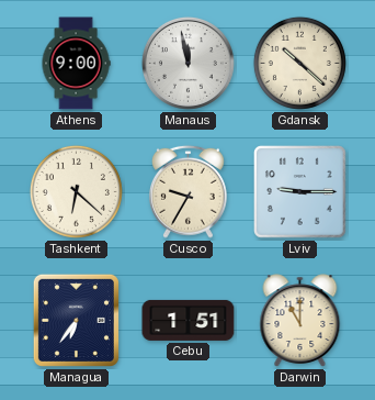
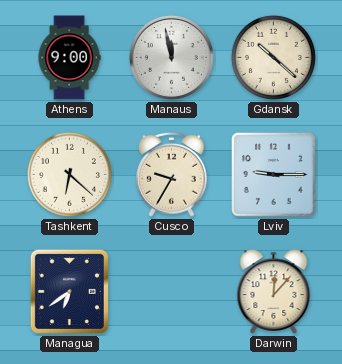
Managua: 6:36 -> 6:39 (69, 291)
Cebu: 1:51 -> none (189, 320)
Darwin: 11:00 -> 12:07 (274, 292)
